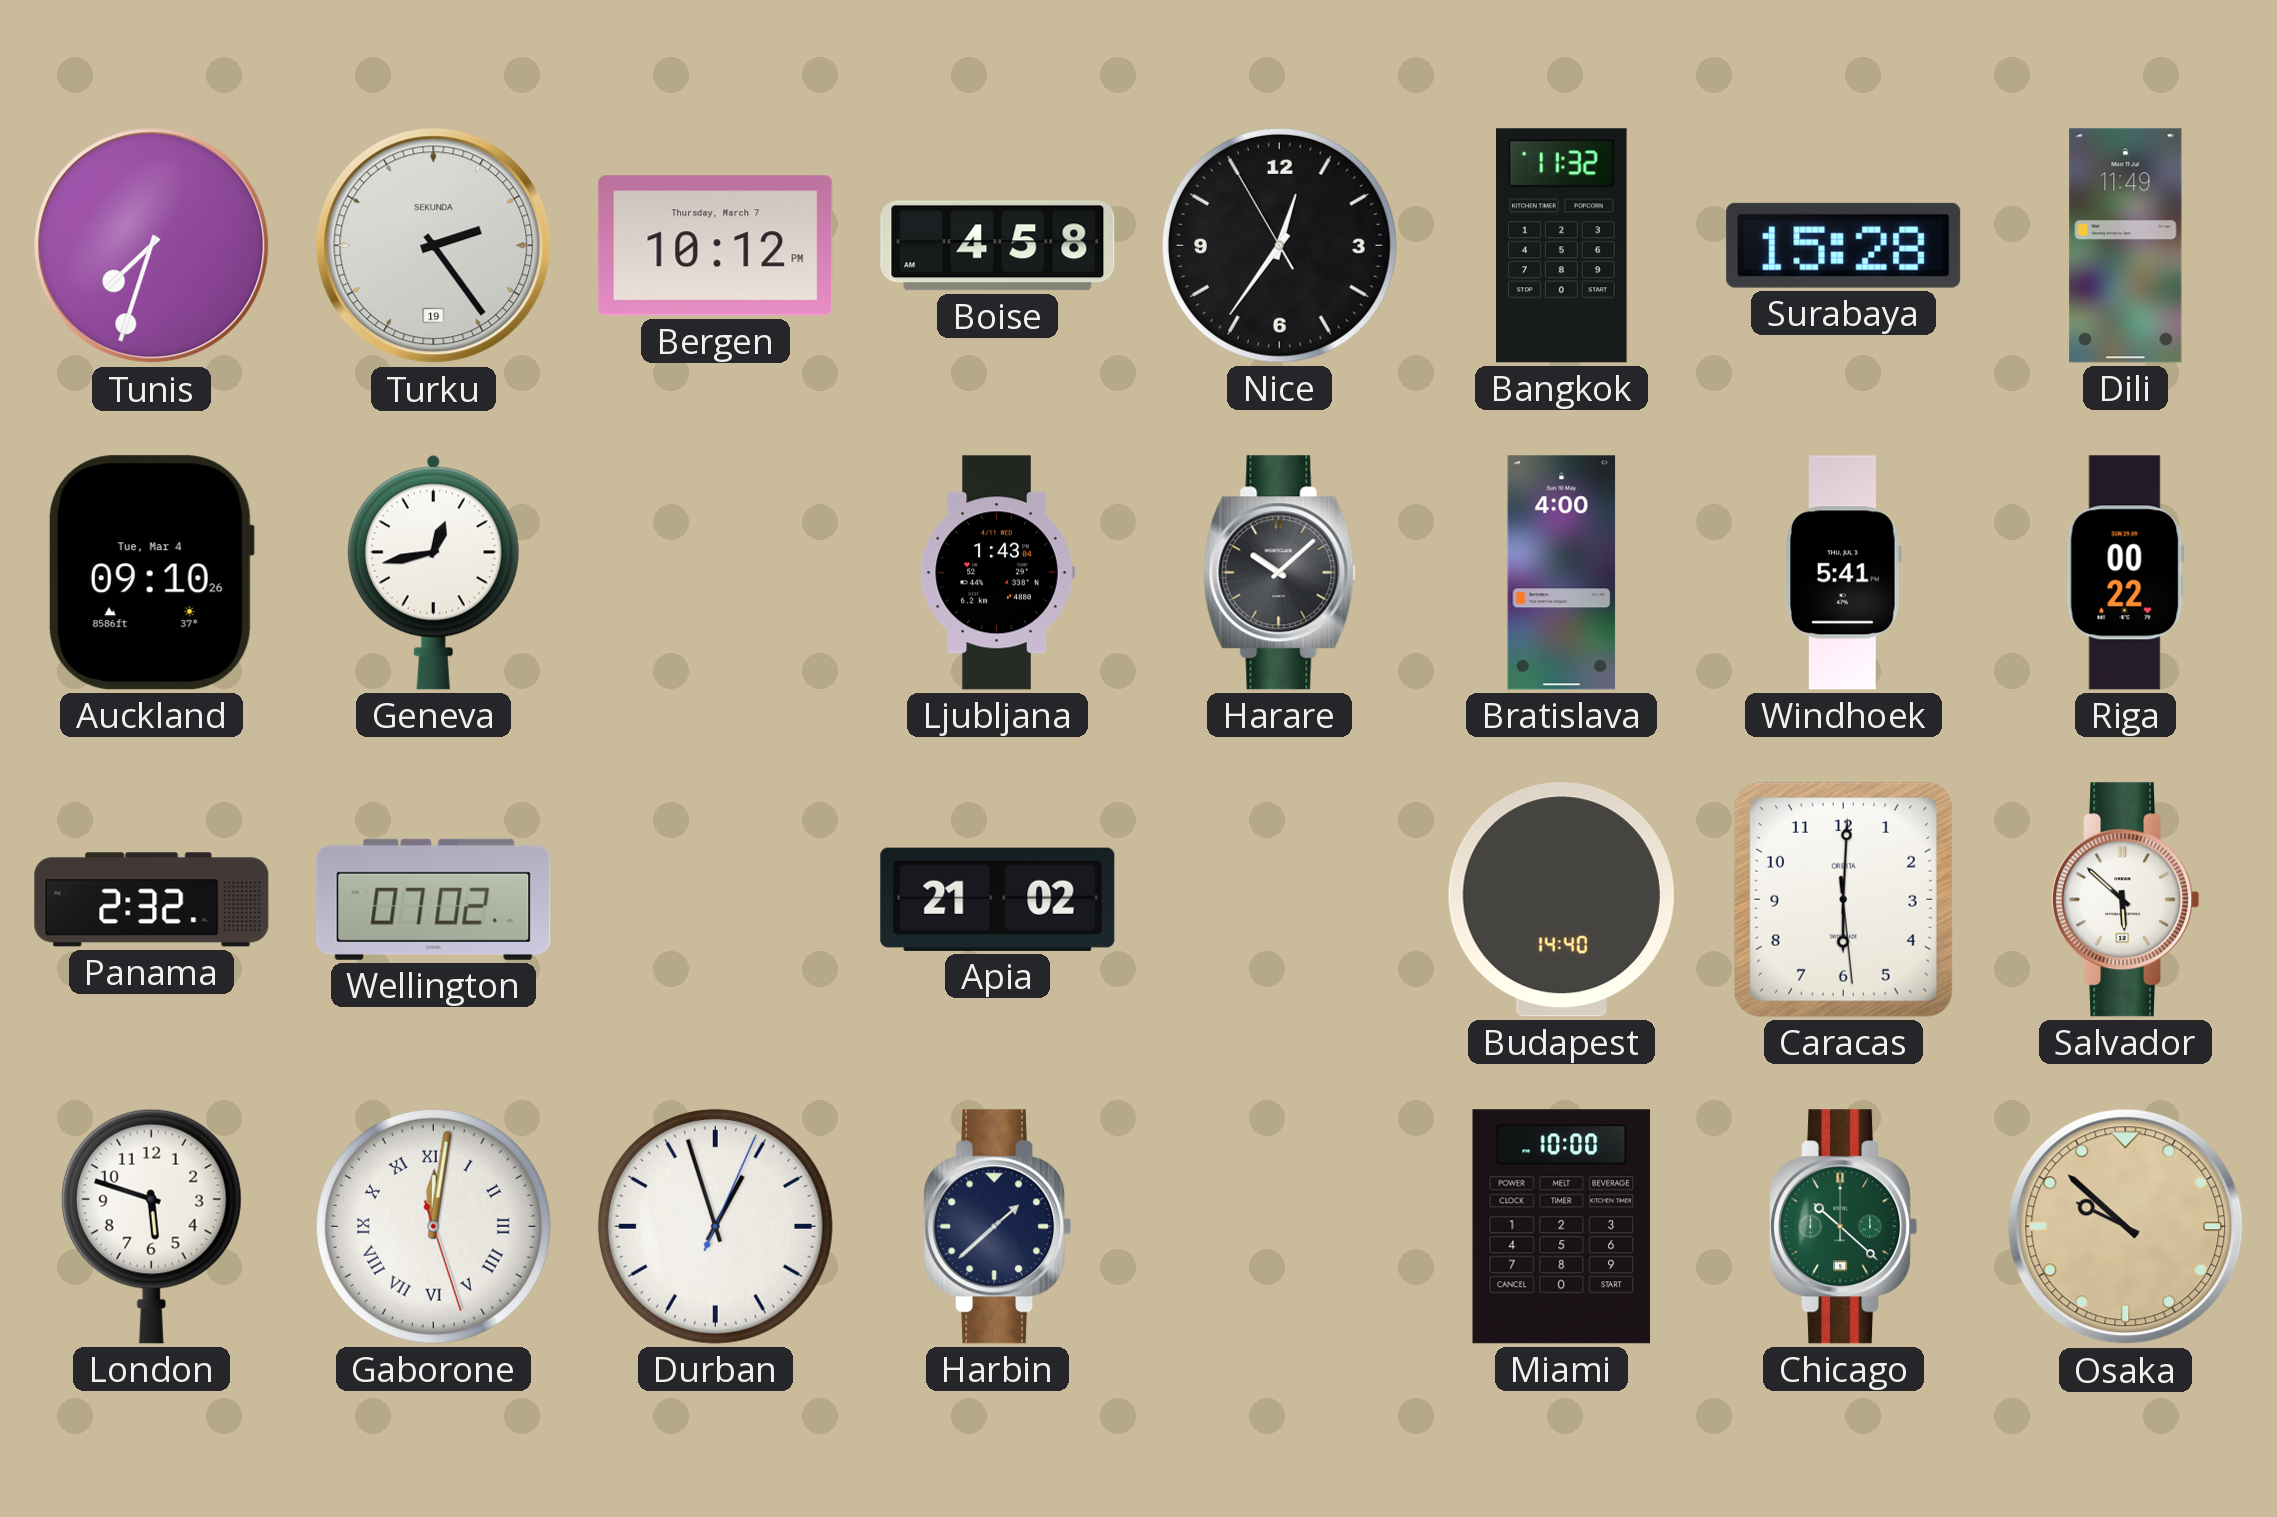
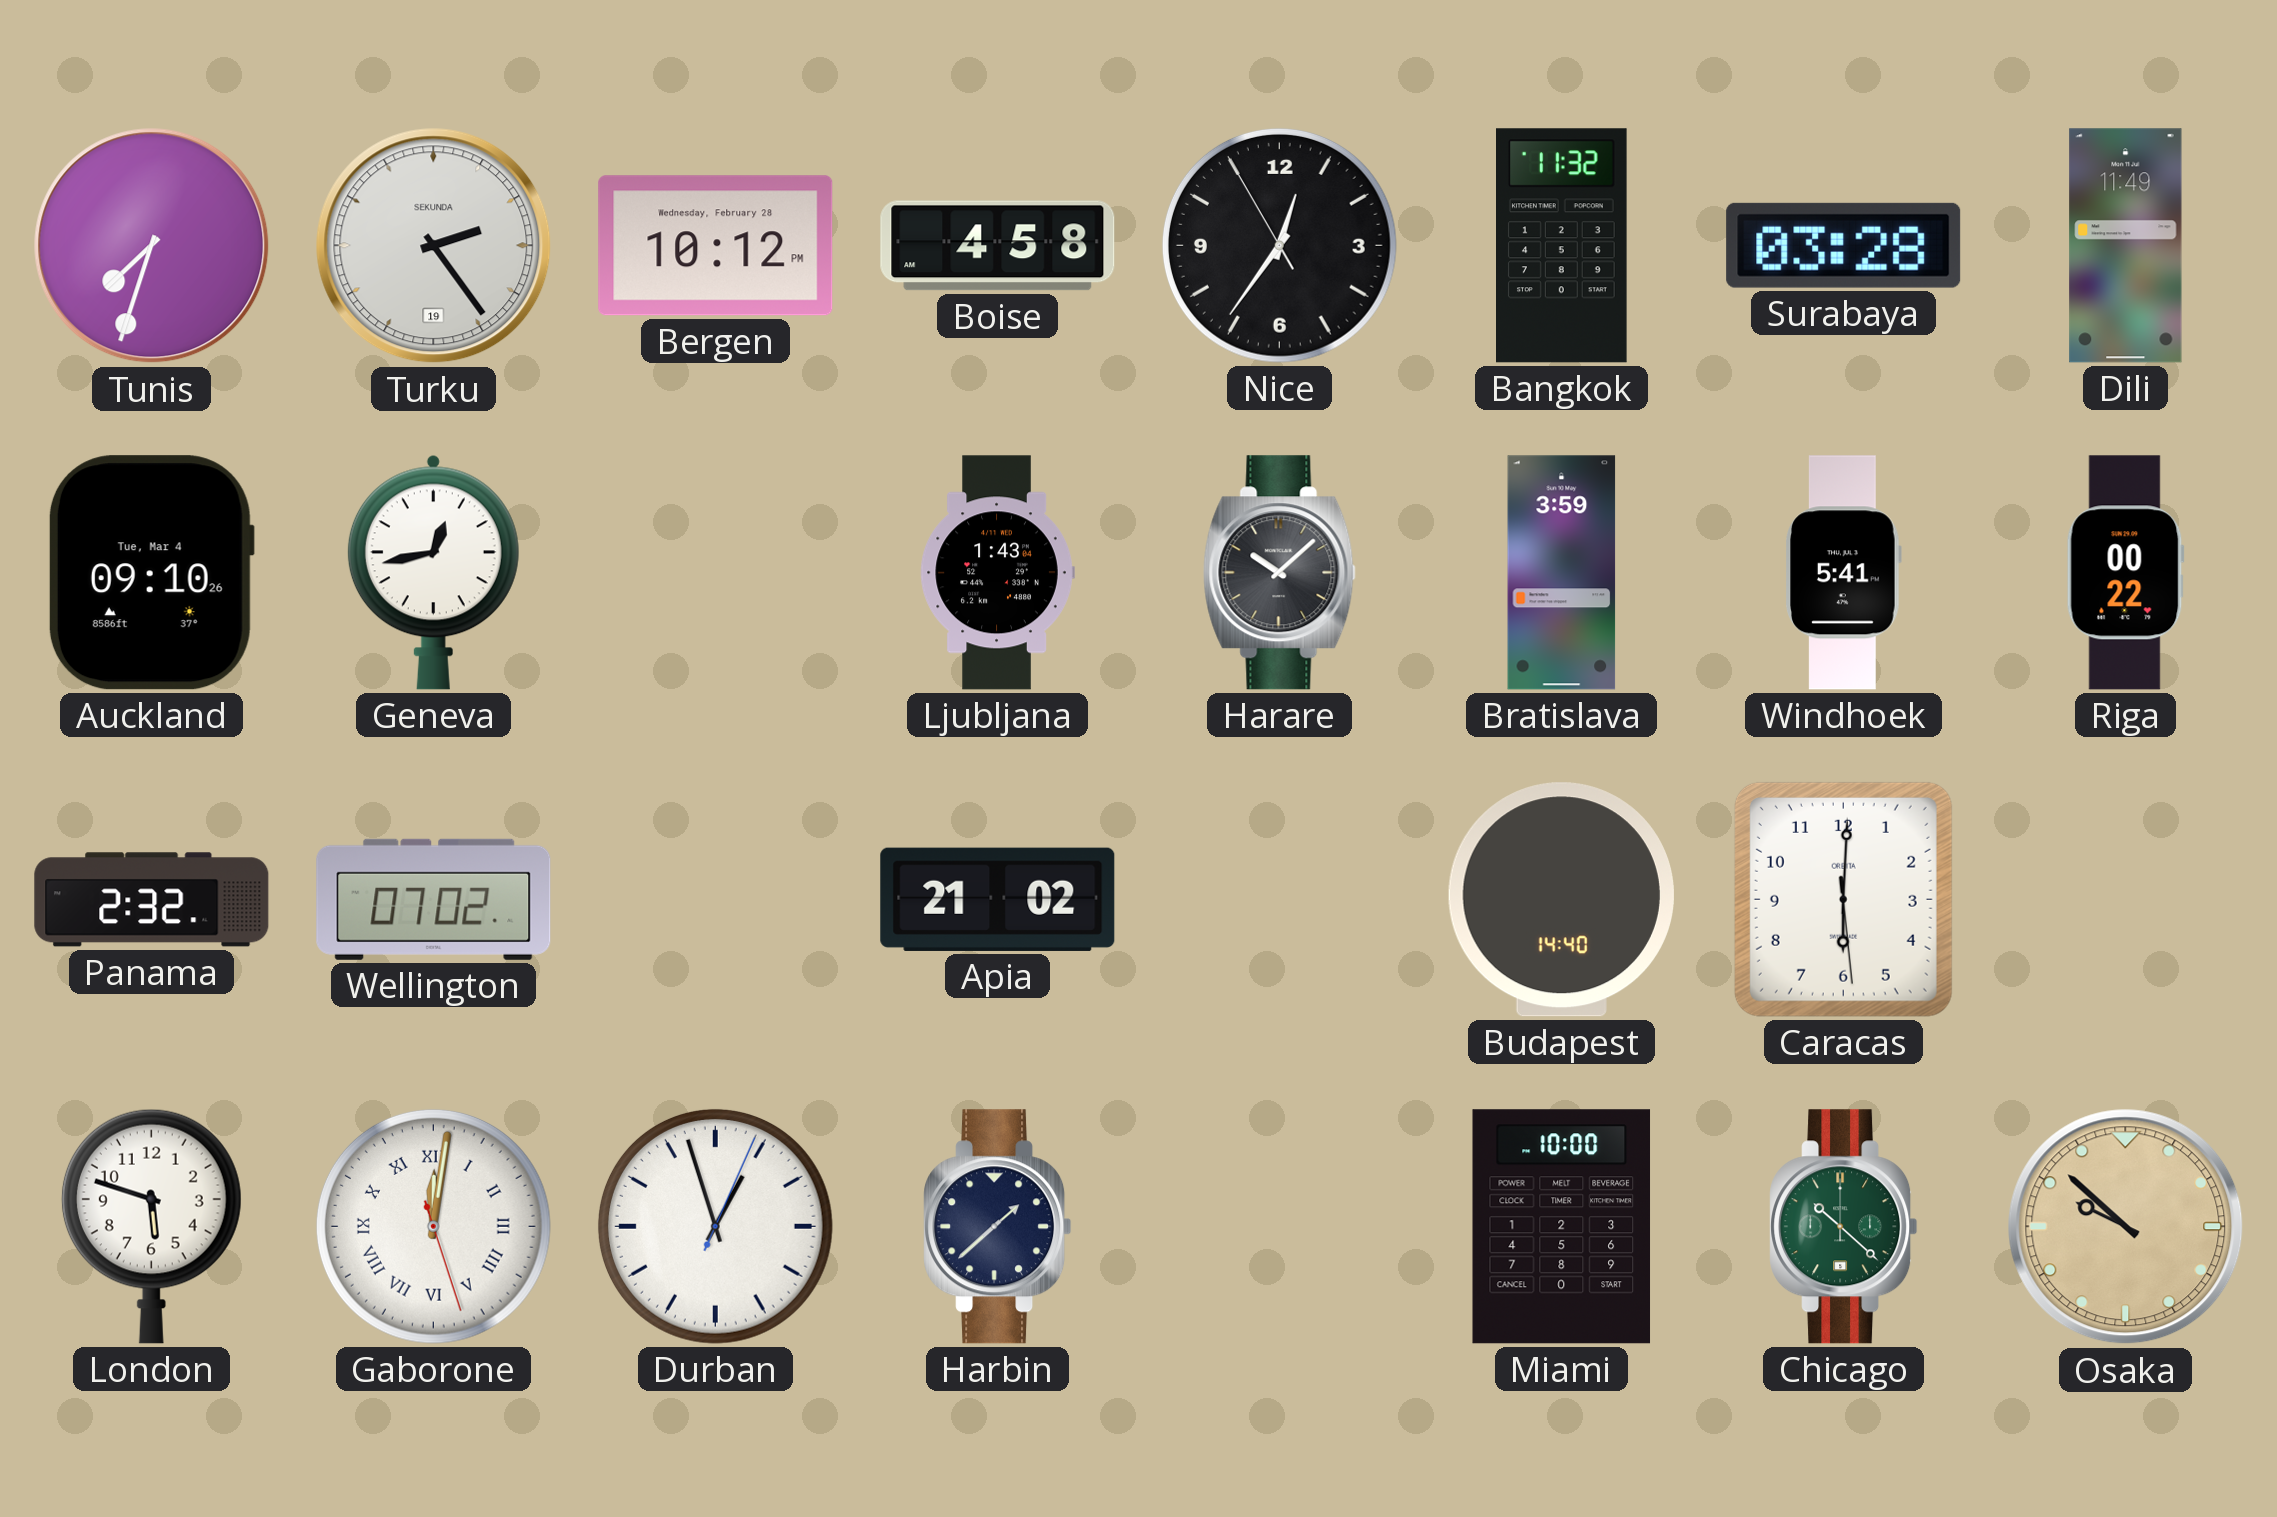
Bergen date: Thursday, March 7 -> Wednesday, February 28 (716, 246)
Surabaya: 15:28 -> 03:28 (1844, 245)
Bratislava: 4:00 -> 3:59 (1562, 573)
Salvador: 5:52 -> none (2126, 900)
